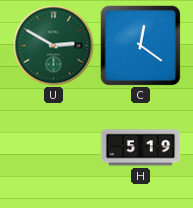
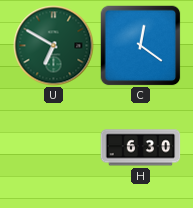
U: 2:50 -> 6:50 (54, 46)
H: 5:19 -> 6:30 (141, 148)
